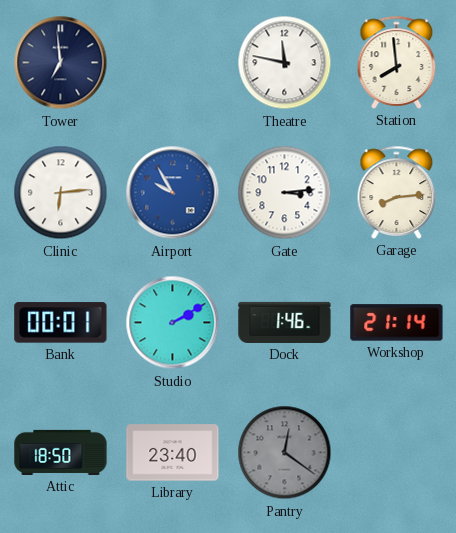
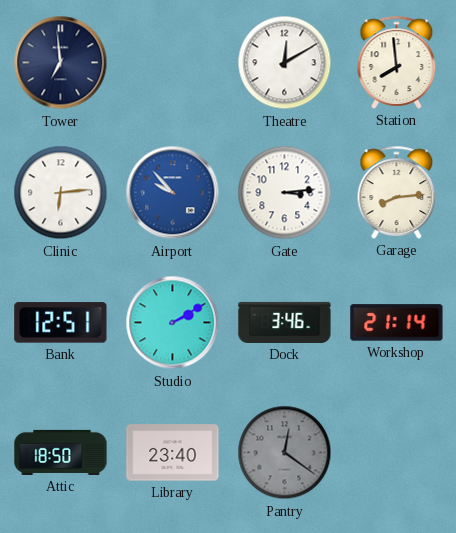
Theatre: 11:47 -> 12:10 (285, 63)
Airport: 9:55 -> 9:53 (173, 193)
Bank: 00:01 -> 12:51 (61, 323)
Dock: 1:46 -> 3:46 (285, 322)
